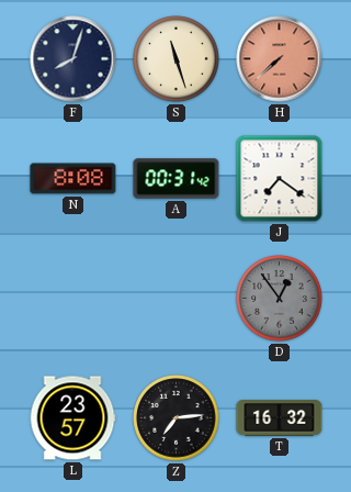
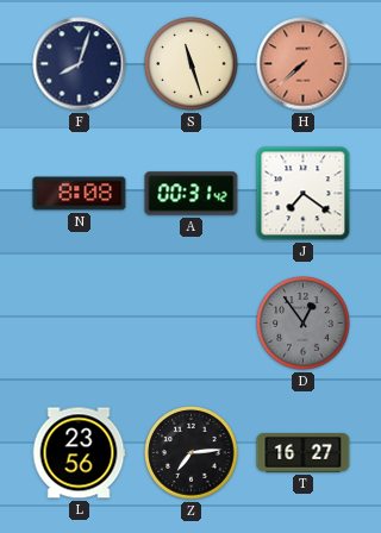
L: 23:57 -> 23:56 (79, 453)
T: 16:32 -> 16:27 (304, 453)
